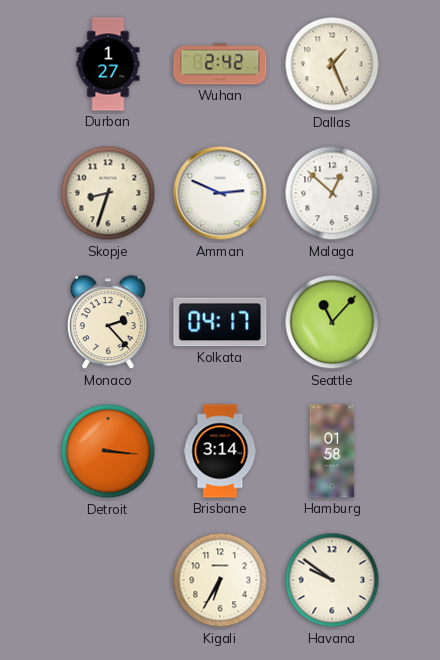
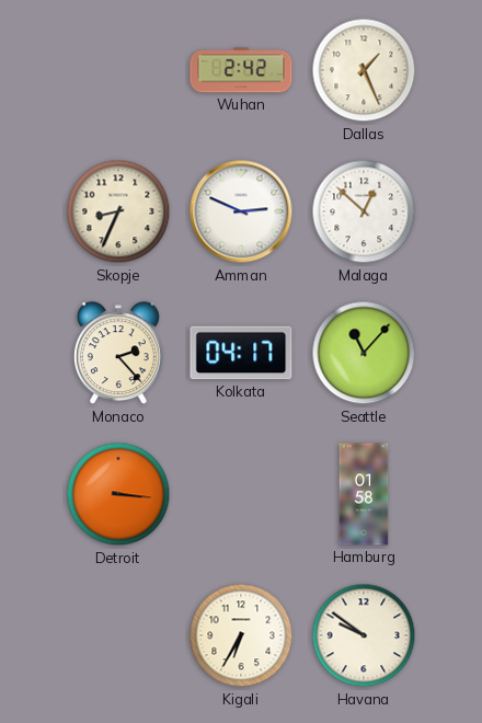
Durban: 1:27 -> none (108, 64)
Skopje: 8:33 -> 8:34 (118, 211)
Brisbane: 3:14 -> none (220, 451)
